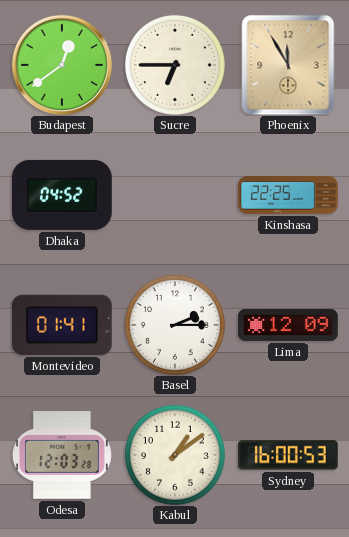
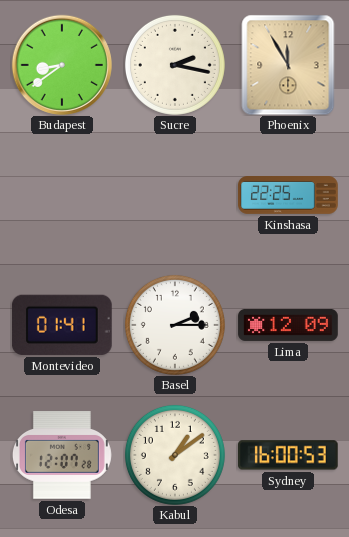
Budapest: 12:39 -> 8:39 (62, 65)
Sucre: 6:45 -> 2:17 (175, 65)
Dhaka: 04:52 -> none (63, 195)
Odesa: 12:03 -> 12:07 (62, 455)
